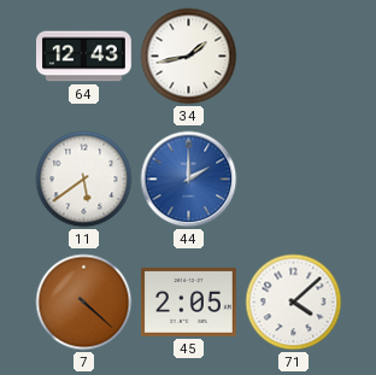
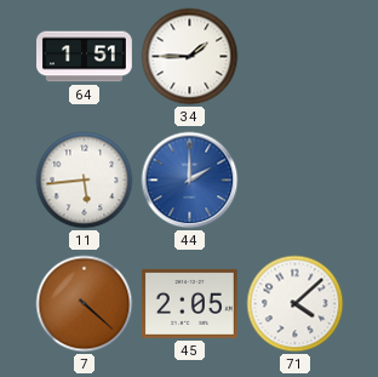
64: 12:43 -> 1:51 (85, 57)
34: 1:43 -> 1:45 (190, 57)
11: 5:39 -> 5:44 (85, 181)
